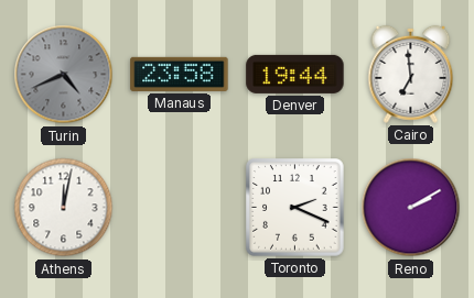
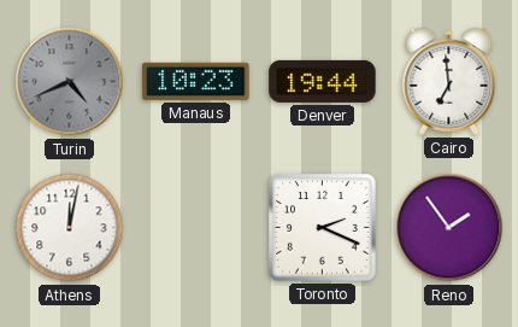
Manaus: 23:58 -> 10:23 (196, 81)
Reno: 2:10 -> 1:54 (449, 228)
